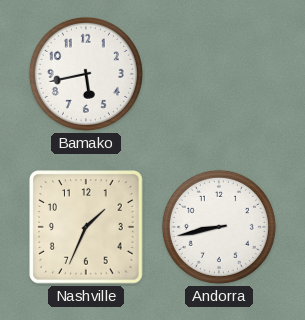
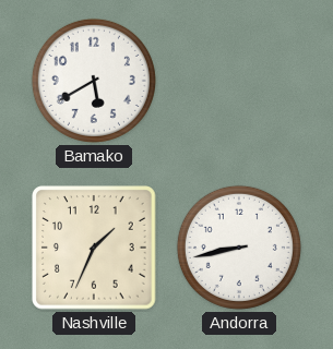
Bamako: 5:43 -> 5:40 (94, 81)
